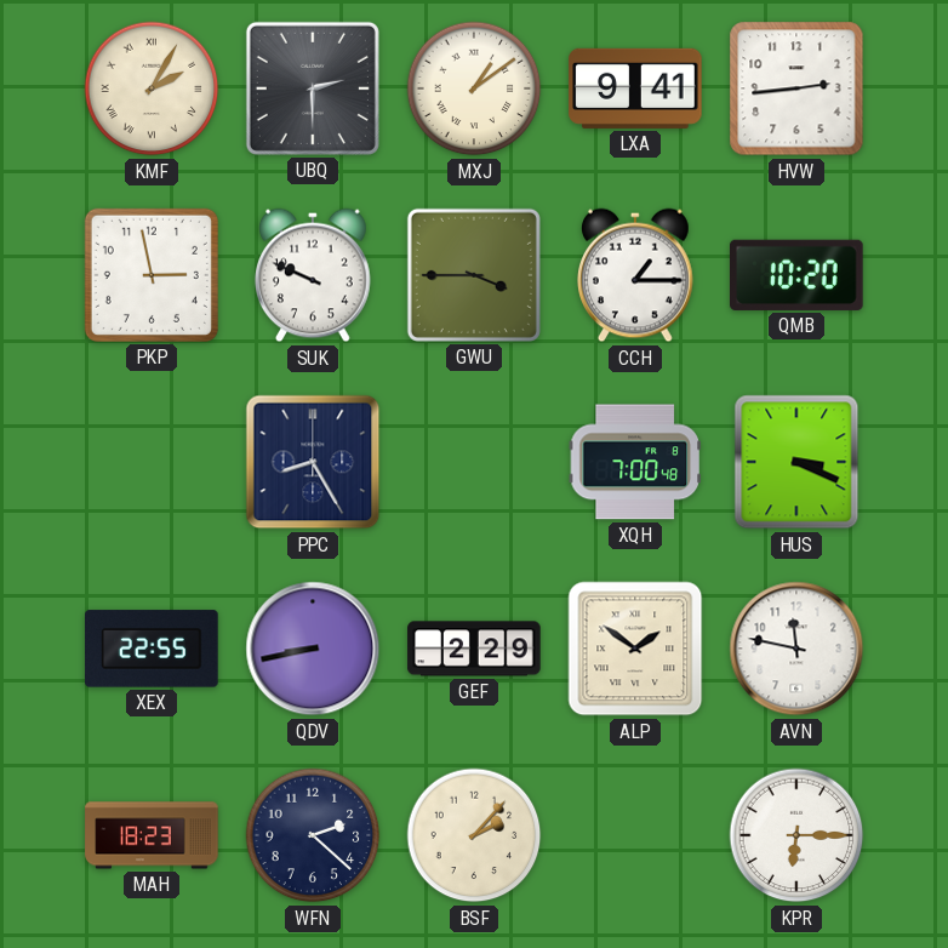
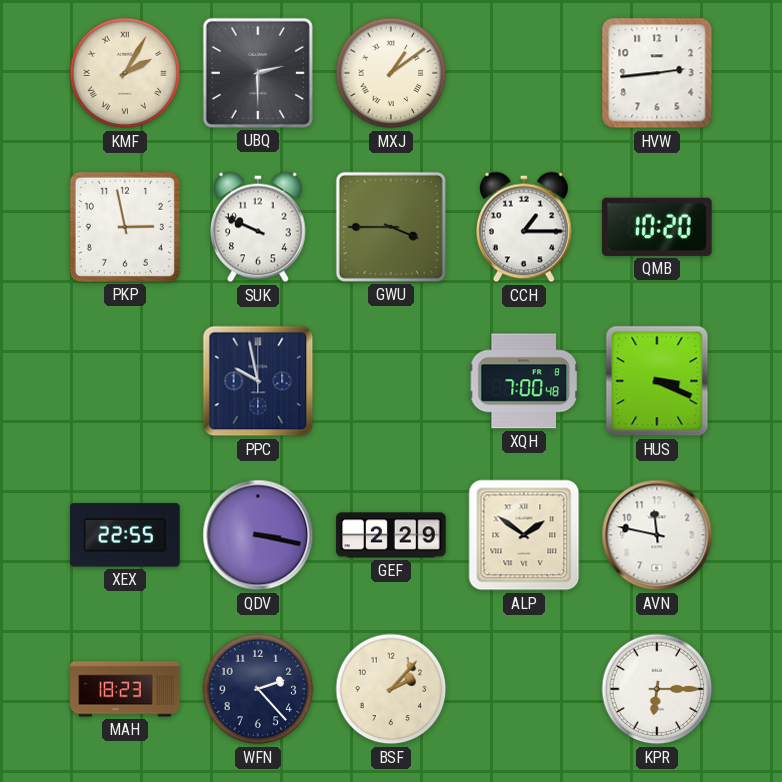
LXA: 9:41 -> none (635, 88)
PPC: 8:25 -> 9:58 (258, 381)
QDV: 8:43 -> 3:17 (258, 535)
WFN: 2:22 -> 2:23 (258, 689)
